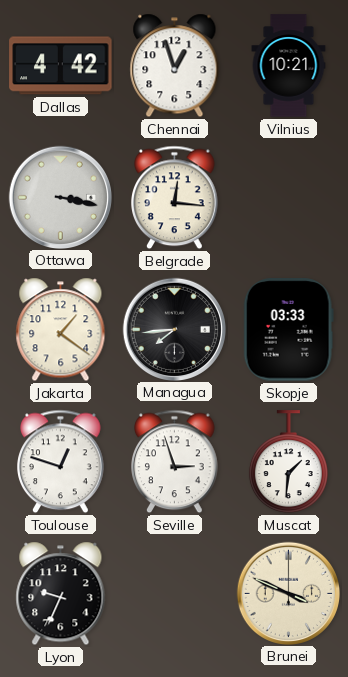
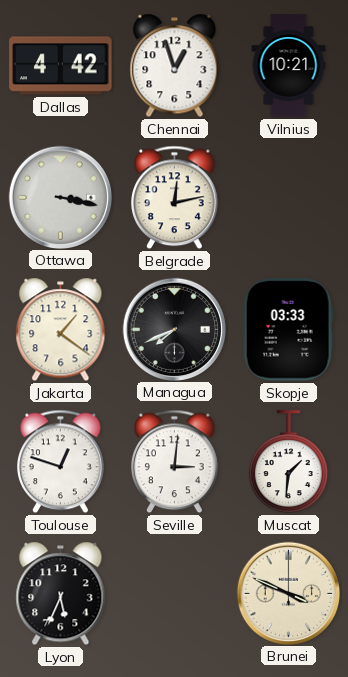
Belgrade: 12:16 -> 12:13 (175, 198)
Managua: 7:44 -> 7:41 (174, 329)
Seville: 2:57 -> 3:01 (175, 462)
Lyon: 9:34 -> 5:34 (61, 594)
